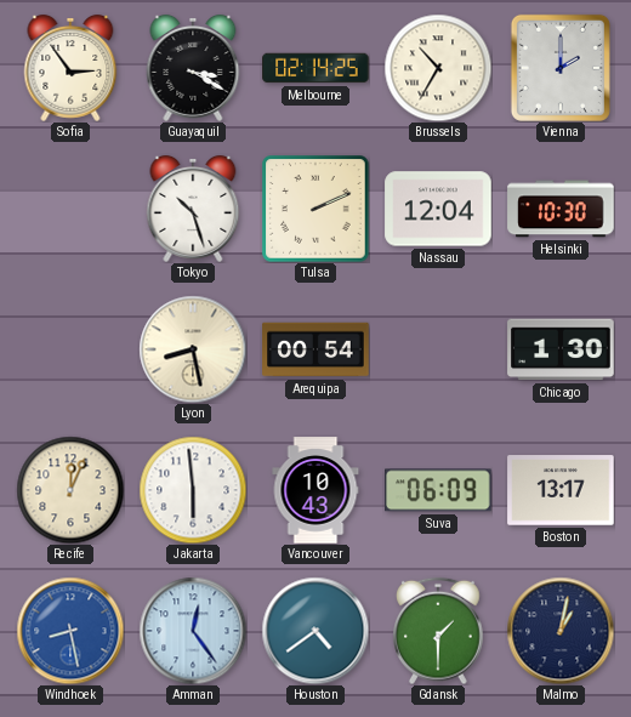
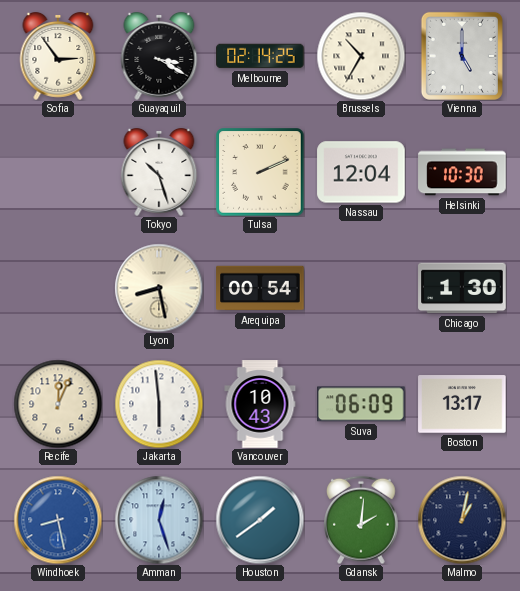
Vienna: 2:00 -> 5:00 (462, 56)
Amman: 12:24 -> 12:27 (159, 520)
Houston: 4:39 -> 1:39 (260, 520)
Gdansk: 1:30 -> 2:01 (362, 520)
